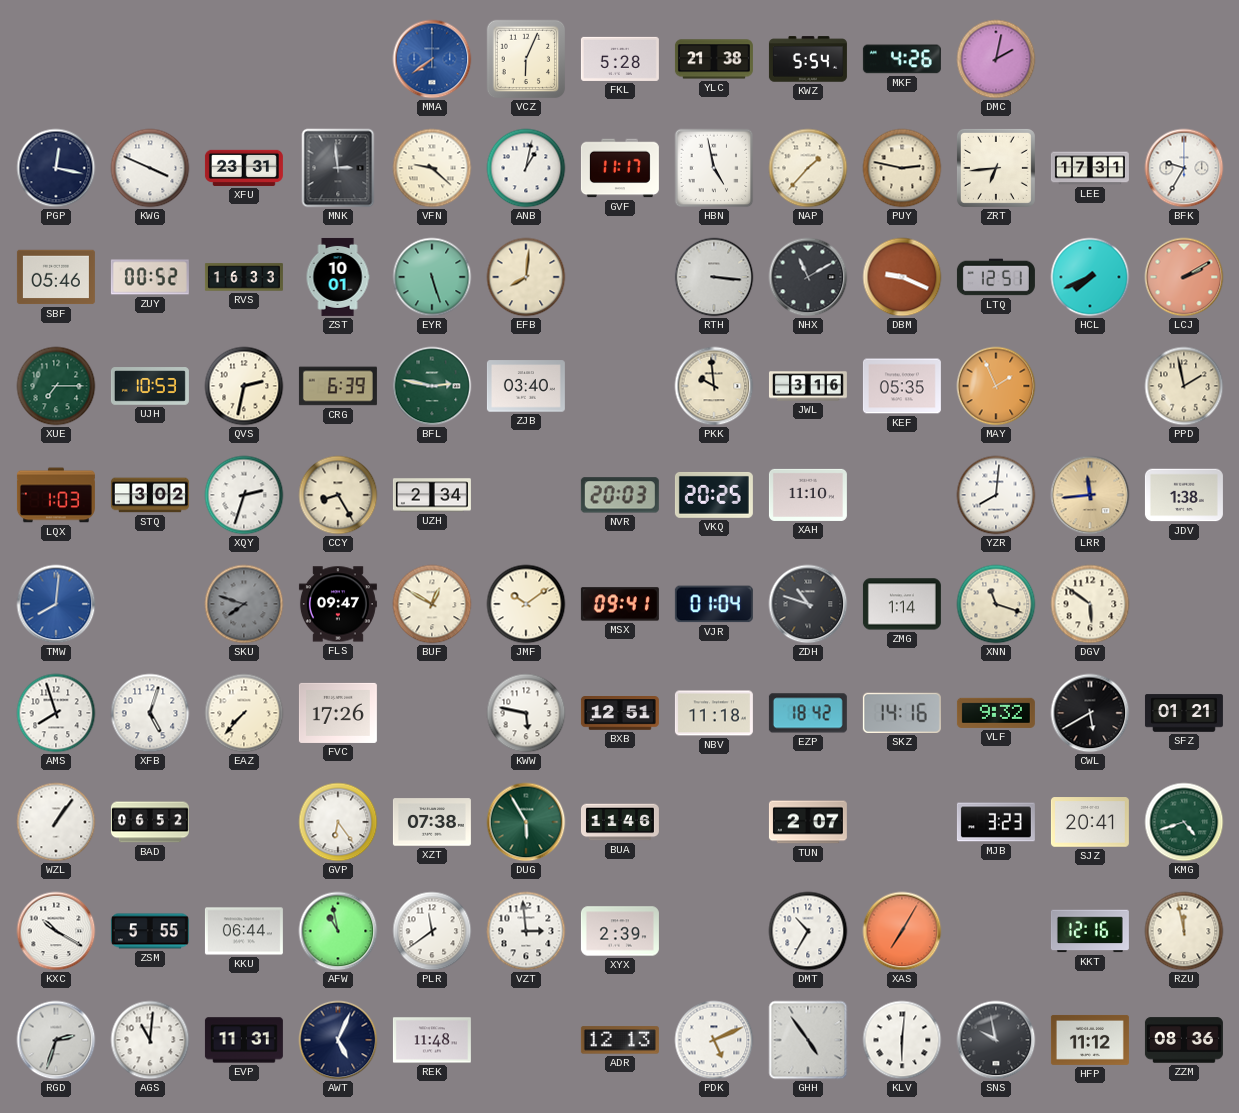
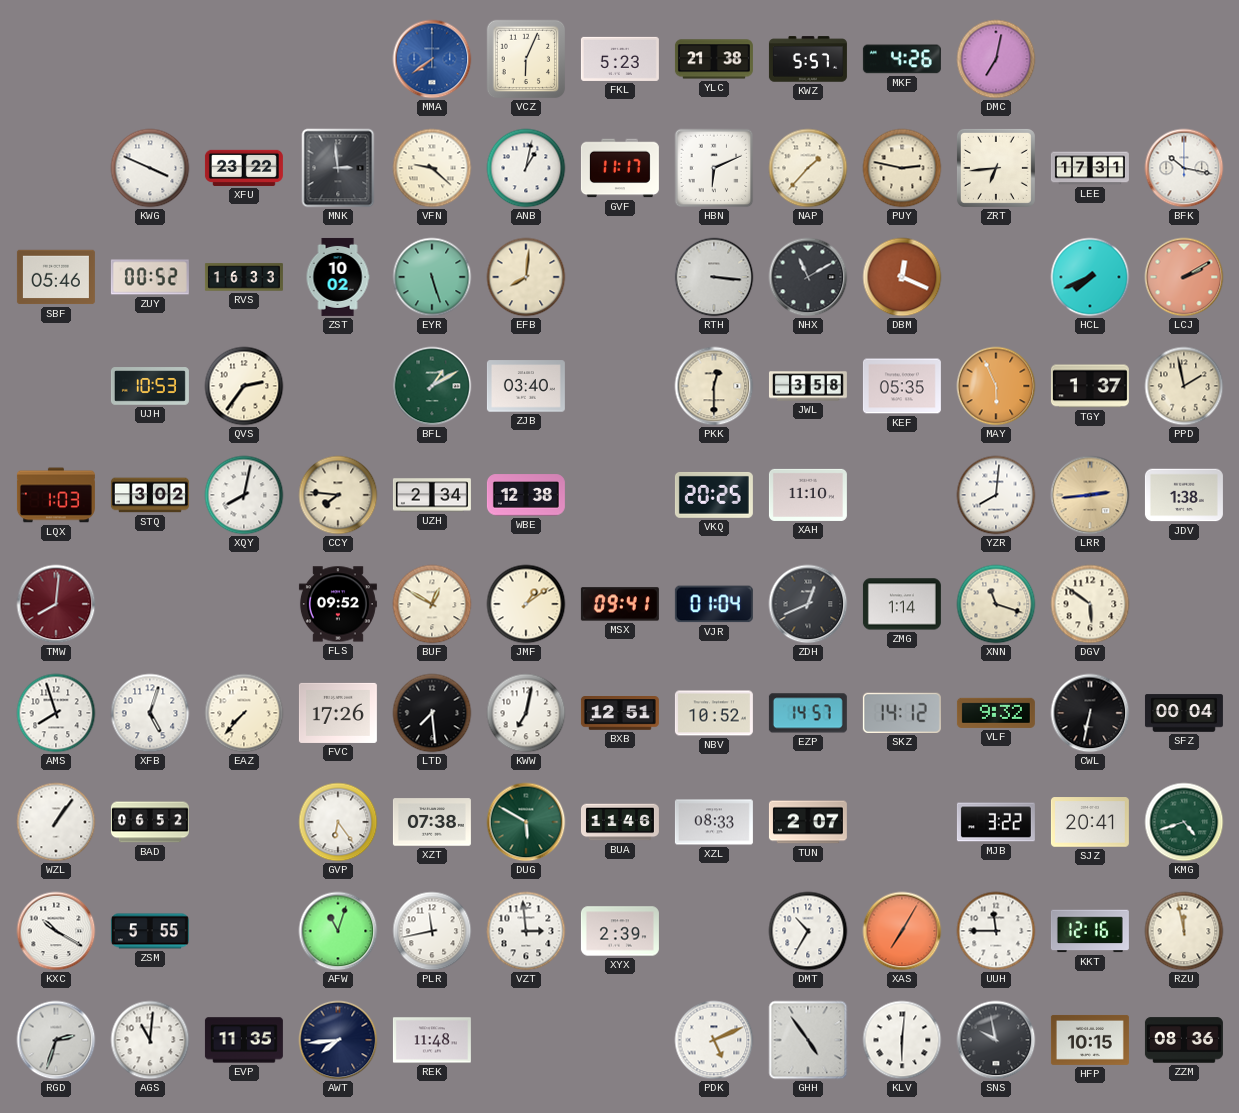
FKL: 5:28 -> 5:23 (620, 59)
KWZ: 5:54 -> 5:57 (808, 59)
DMC: 2:02 -> 7:02 (996, 59)
PGP: 12:17 -> none (56, 168)
XFU: 23:31 -> 23:22 (244, 168)
HBN: 4:58 -> 6:11 (714, 168)
BFK: 9:35 -> 10:17 (1184, 168)
ZST: 10:01 -> 10:02 (338, 277)
DBM: 9:19 -> 12:19 (902, 277)
LTQ: 12:51 -> none (996, 277)
XUE: 7:15 -> none (56, 386)
QVS: 2:32 -> 2:36 (244, 386)
CRG: 6:39 -> none (338, 386)
BFL: 2:47 -> 1:10 (432, 386)
PKK: 9:59 -> 12:30 (714, 386)
JWL: 3:16 -> 3:58 (808, 386)
MAY: 1:56 -> 5:56 (996, 386)
TGY: none -> 1:37 (1090, 386)
XQY: 2:33 -> 8:02 (244, 495)
CCY: 8:25 -> 7:46 (338, 495)
WBE: none -> 12:38 (526, 495)
NVR: 20:03 -> none (620, 495)
LRR: 11:44 -> 2:44 (1090, 495)
TMW dial: blue -> burgundy (56, 604)
SKU: 7:48 -> none (244, 604)
FLS: 09:47 -> 09:52 (338, 604)
JMF: 10:09 -> 1:09 (526, 604)
ZDH: 10:48 -> 12:41 (808, 604)
LTD: none -> 7:29 (432, 713)
KWW: 5:47 -> 7:02 (526, 713)
NBV: 11:18 -> 10:52 (714, 713)
EZP: 18:42 -> 14:57 (808, 713)
SKZ: 14:16 -> 14:12 (902, 713)
CWL: 5:40 -> 6:32 (1090, 713)
SFZ: 01:21 -> 00:04 (1184, 713)
DUG: 5:55 -> 5:50 (526, 822)
XZL: none -> 08:33 (714, 822)
MJB: 3:23 -> 3:22 (996, 822)
KKU: 06:44 -> none (244, 931)
AFW: 10:58 -> 11:03 (338, 931)
PLR: 11:39 -> 11:43 (432, 931)
UUH: none -> 11:45 (996, 931)
EVP: 11:31 -> 11:35 (244, 1040)
AWT: 5:04 -> 7:44 (338, 1040)
ADR: 12:13 -> none (620, 1040)
HFP: 11:12 -> 10:15 (1090, 1040)
